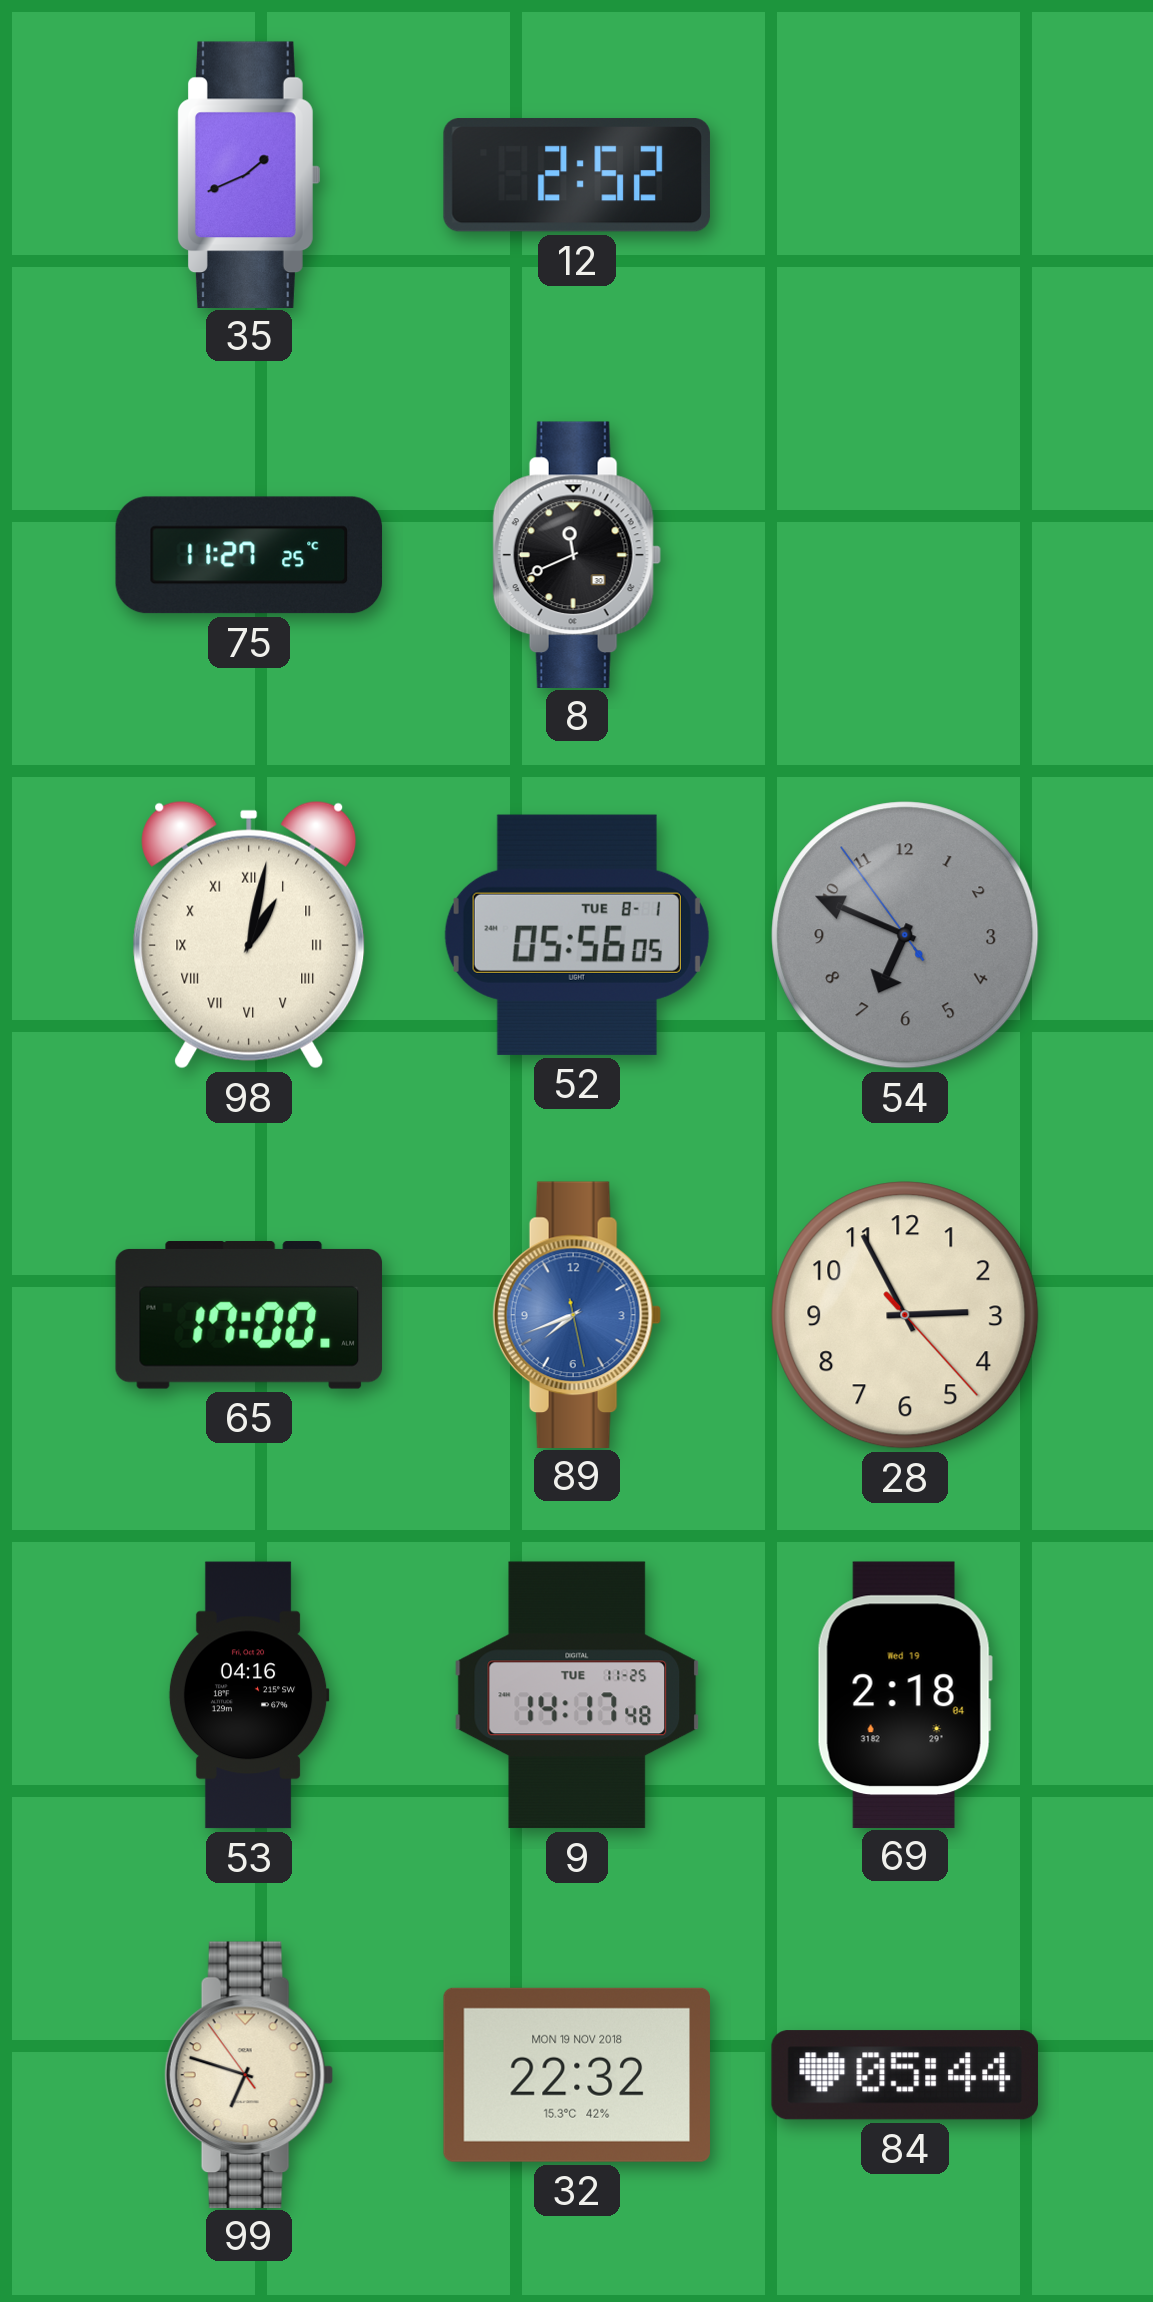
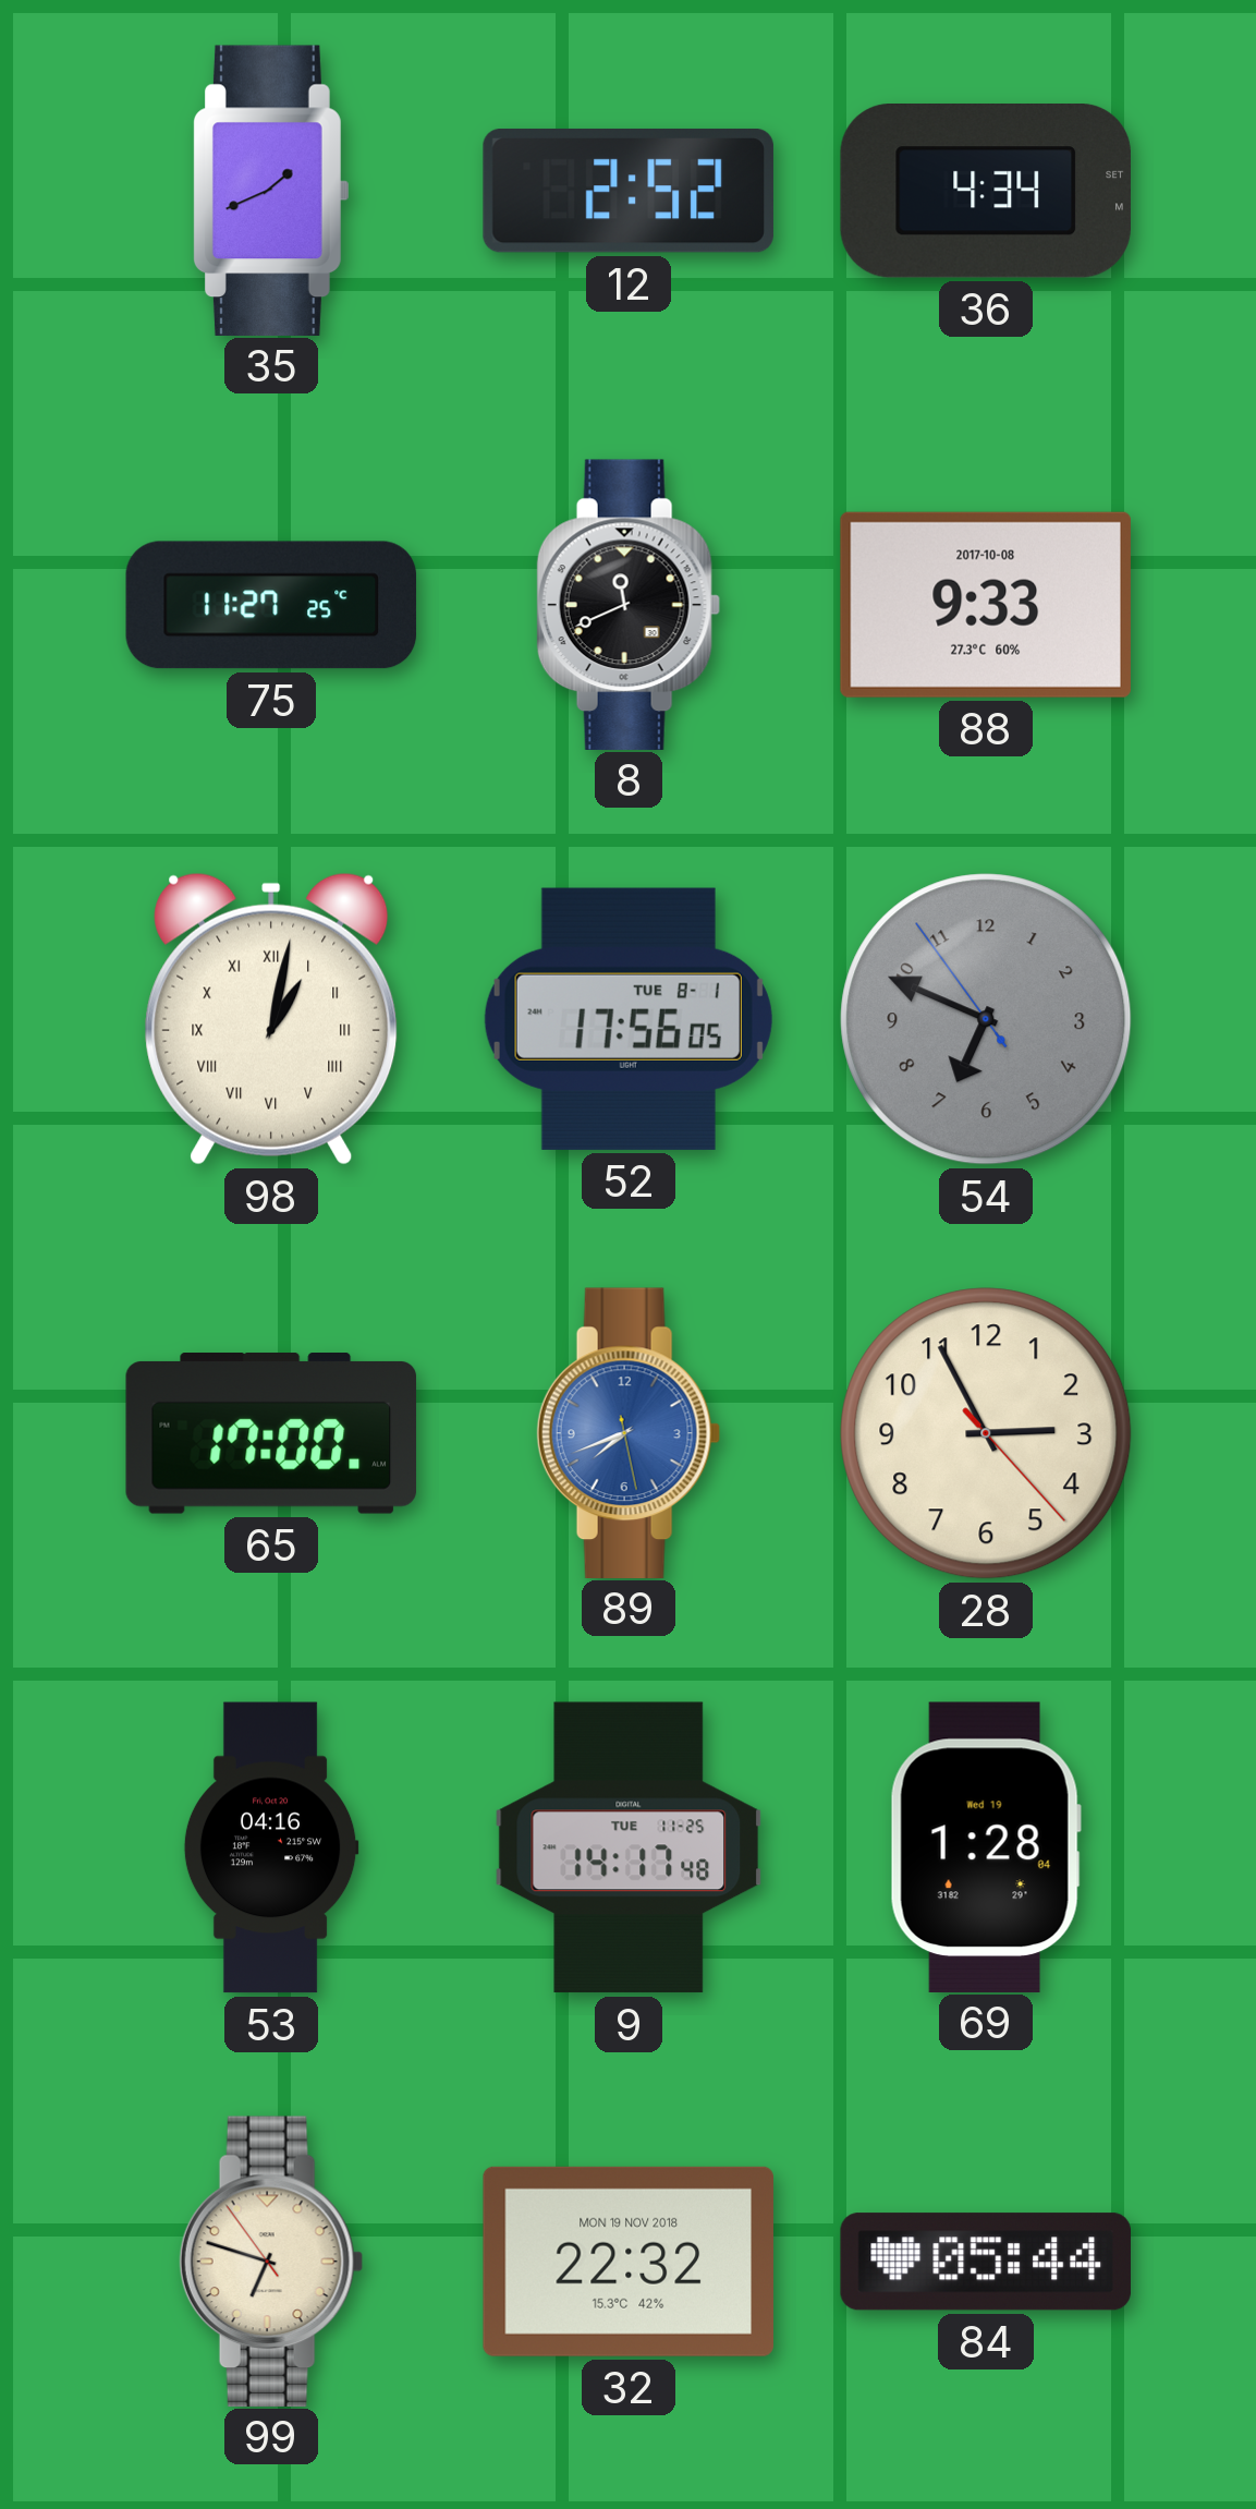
36: none -> 4:34 (986, 191)
88: none -> 9:33 (986, 605)
52: 05:56 -> 17:56 (629, 1019)
69: 2:18 -> 1:28 (986, 1846)
